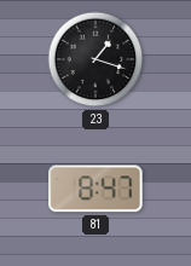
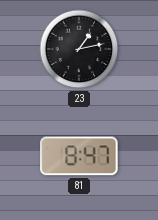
23: 1:18 -> 1:13 (79, 49)
